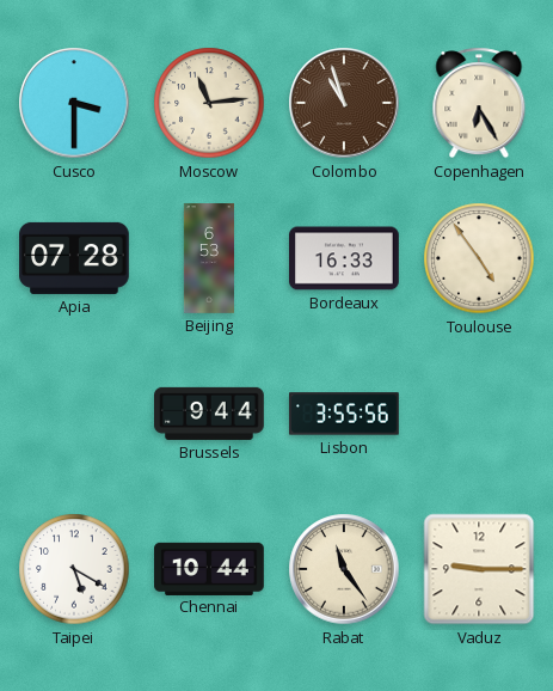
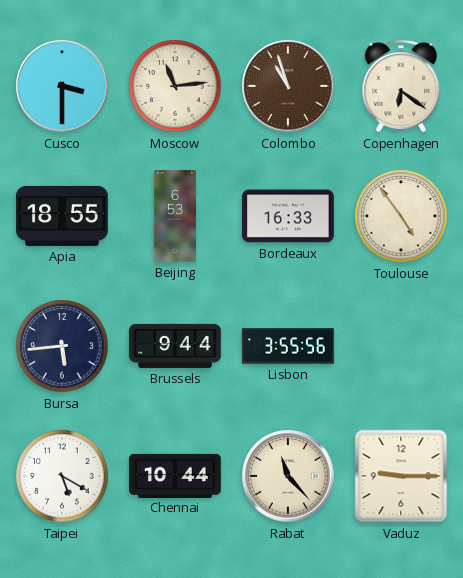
Copenhagen: 6:25 -> 6:21 (401, 86)
Apia: 07:28 -> 18:55 (63, 216)
Bursa: none -> 5:44 (62, 346)
Rabat: 11:24 -> 11:23 (288, 476)
